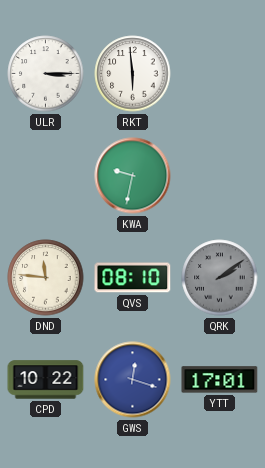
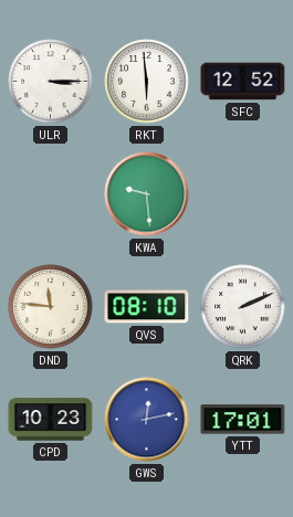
SFC: none -> 12:52 (243, 82)
KWA: 9:32 -> 9:29 (147, 194)
QRK: 2:09 -> 2:11 (243, 307)
QRK dial: grey -> white (243, 307)
CPD: 10:22 -> 10:23 (51, 420)
GWS: 12:18 -> 12:13 (147, 420)
